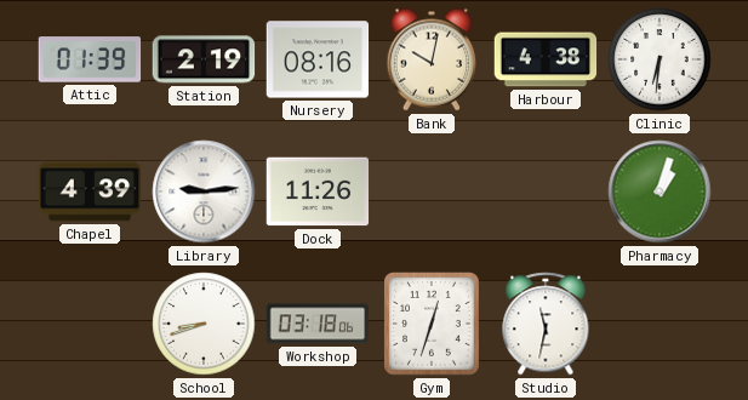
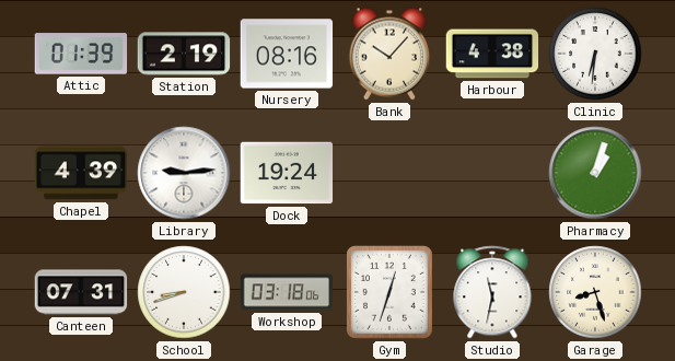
Bank: 10:02 -> 10:07 (389, 54)
Dock: 11:26 -> 19:24 (287, 173)
Canteen: none -> 07:31 (81, 292)
Garage: none -> 8:27 (595, 292)
